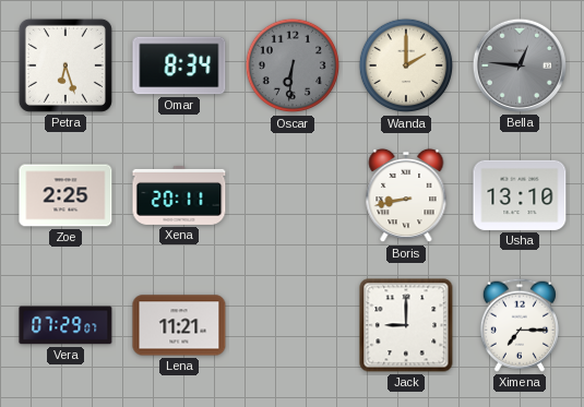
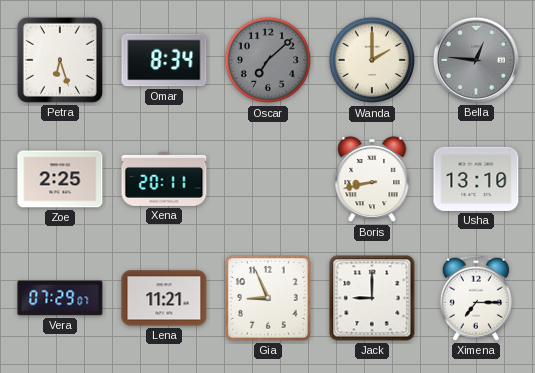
Oscar: 6:31 -> 7:08 (268, 60)
Gia: none -> 8:56 (268, 298)
